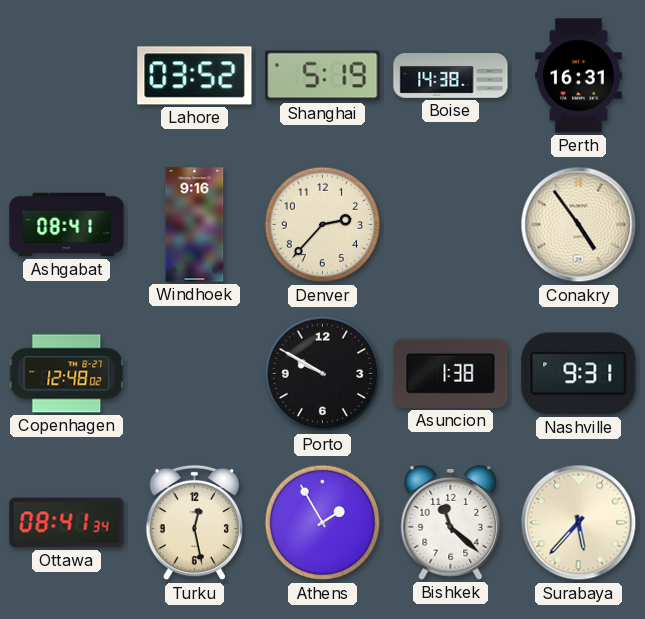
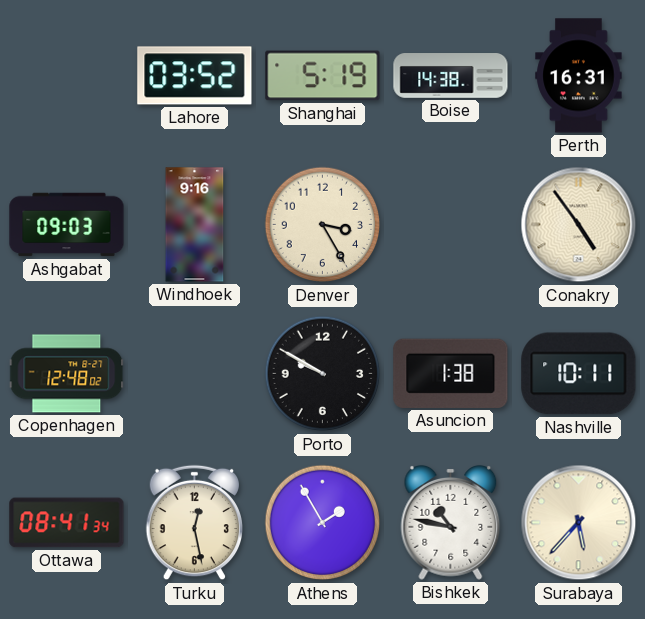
Ashgabat: 08:41 -> 09:03 (67, 225)
Denver: 2:37 -> 3:25 (323, 225)
Nashville: 9:31 -> 10:11 (579, 374)
Bishkek: 11:22 -> 10:47 (451, 523)
